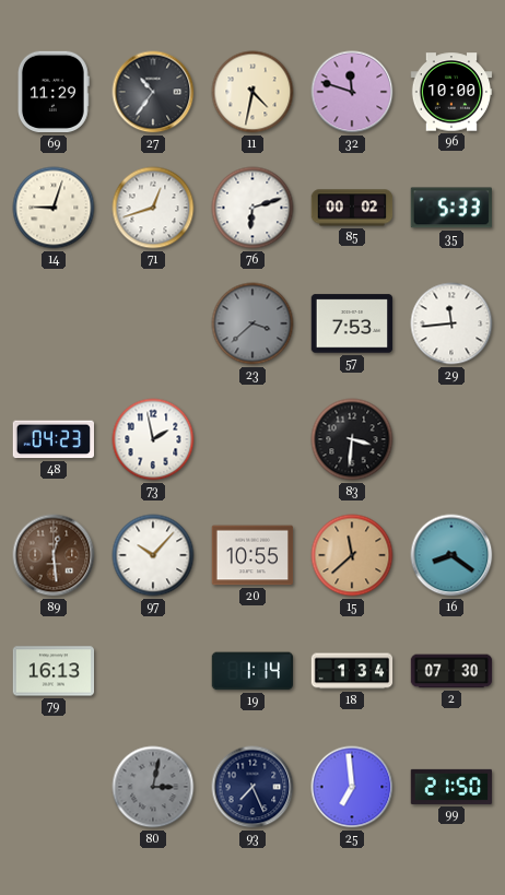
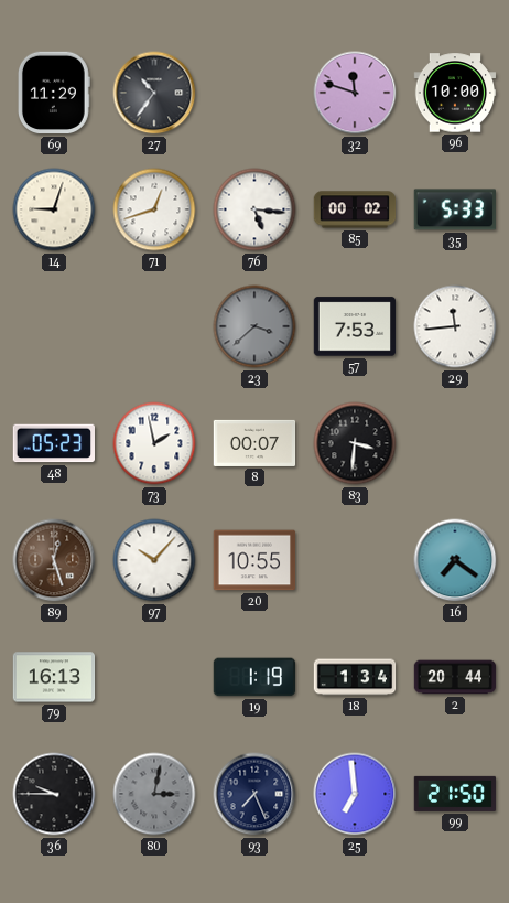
11: 4:32 -> none (252, 92)
76: 6:12 -> 5:16 (254, 209)
48: 04:23 -> 05:23 (53, 443)
8: none -> 00:07 (254, 443)
89: 12:29 -> 12:27 (54, 560)
15: 11:38 -> none (352, 555)
16: 8:21 -> 7:21 (455, 560)
19: 1:14 -> 1:19 (254, 677)
2: 07:30 -> 20:44 (455, 677)
36: none -> 9:45 (54, 794)
